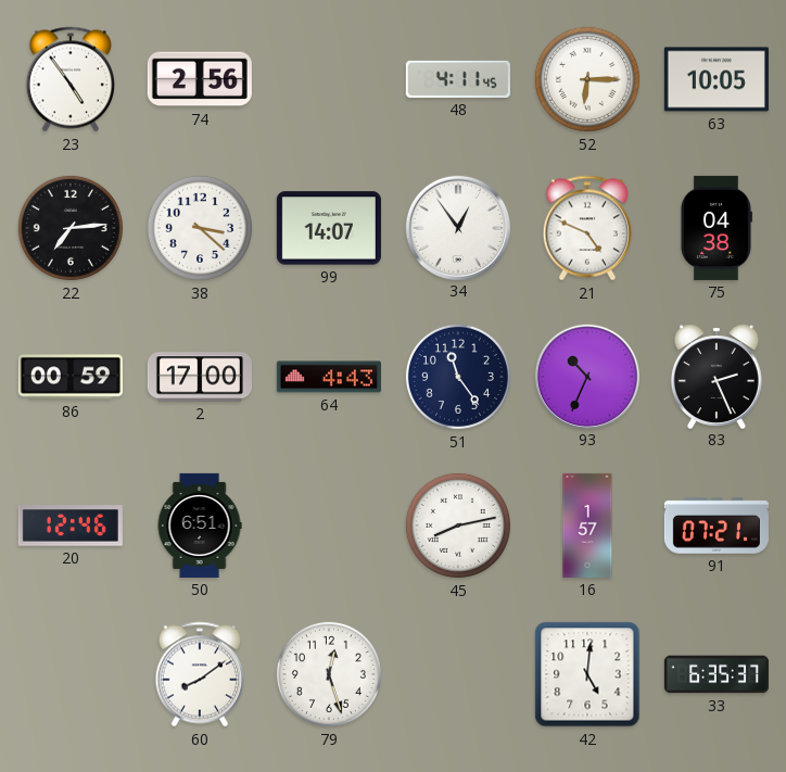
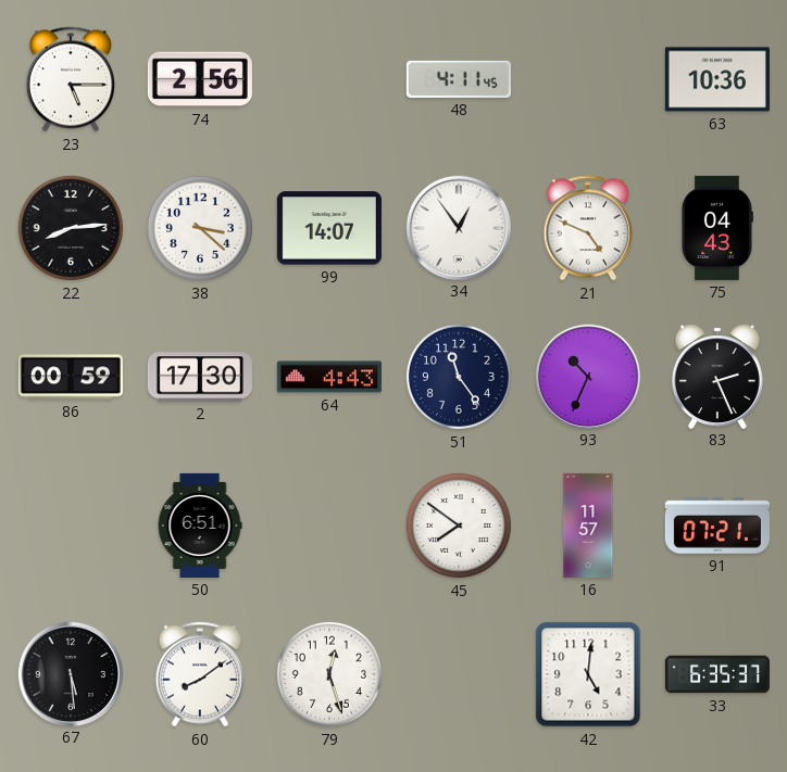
23: 4:54 -> 5:15 (70, 79)
52: 6:15 -> none (587, 79)
63: 10:05 -> 10:36 (717, 79)
22: 7:14 -> 8:14 (71, 228)
75: 04:38 -> 04:43 (716, 228)
2: 17:00 -> 17:30 (200, 377)
20: 12:46 -> none (71, 526)
45: 8:13 -> 7:51 (459, 526)
16: 1:57 -> 11:57 (588, 526)
67: none -> 5:29 (70, 673)
